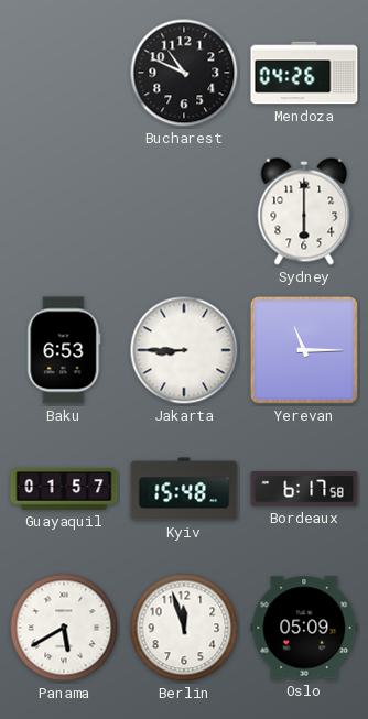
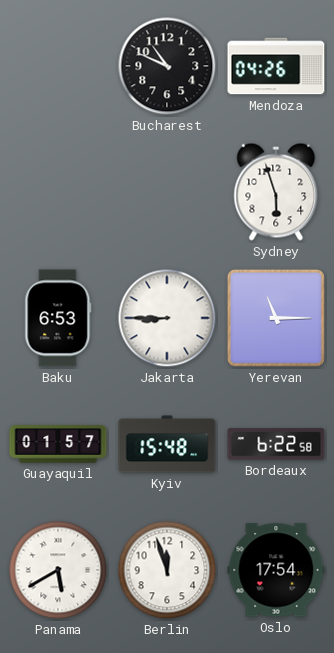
Sydney: 6:00 -> 5:57 (276, 192)
Bordeaux: 6:17 -> 6:22 (276, 444)
Oslo: 05:09 -> 17:54 (276, 570)
